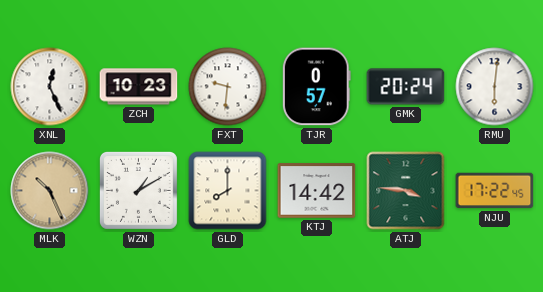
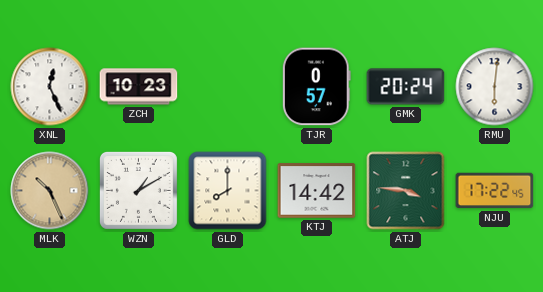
FXT: 9:31 -> none (228, 87)
